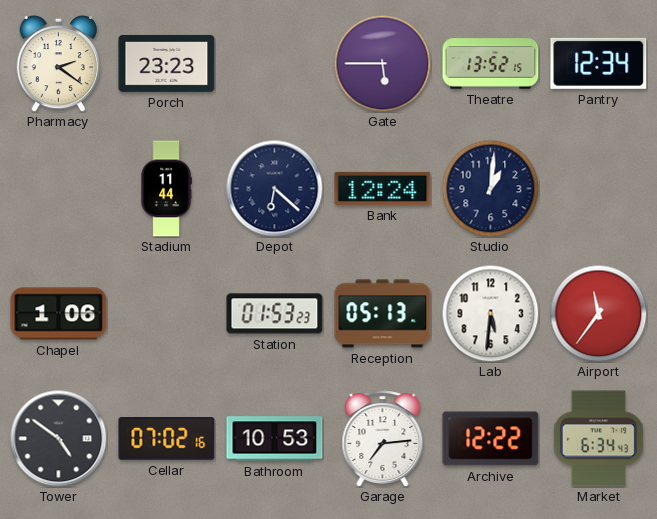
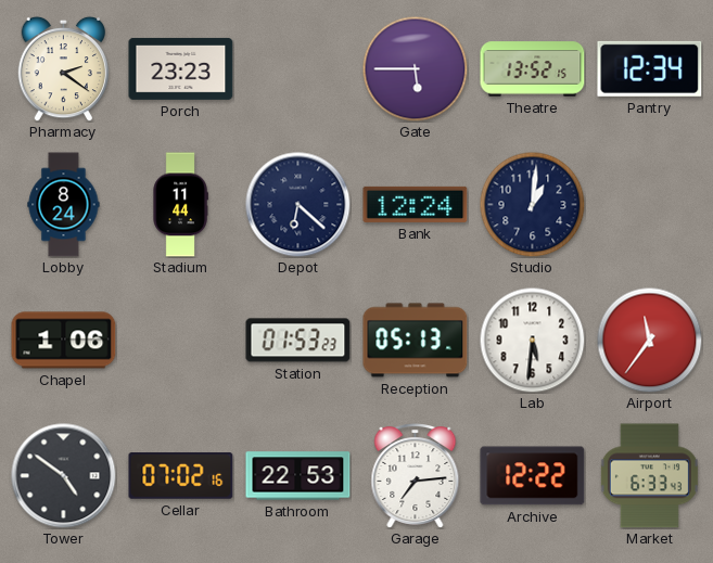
Lobby: none -> 8:24 (64, 205)
Bathroom: 10:53 -> 22:53 (298, 476)
Market: 6:34 -> 6:33 (649, 476)
